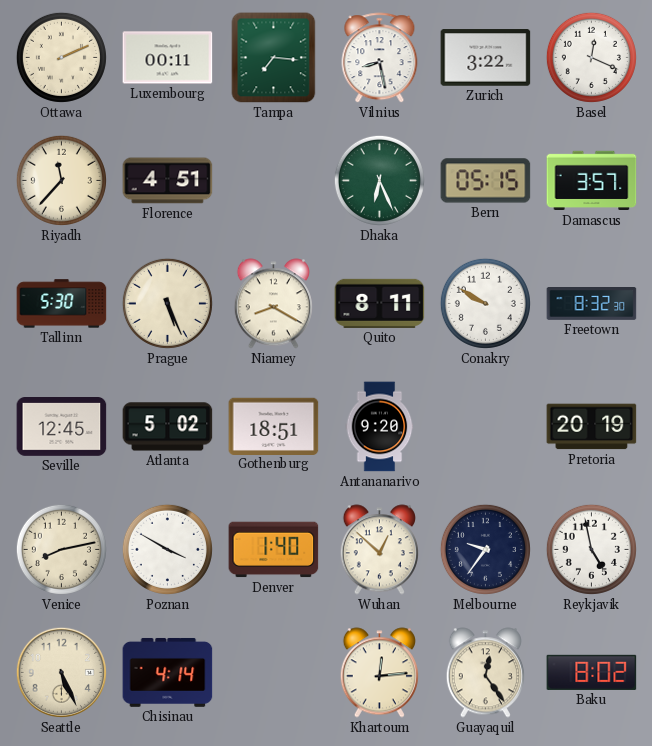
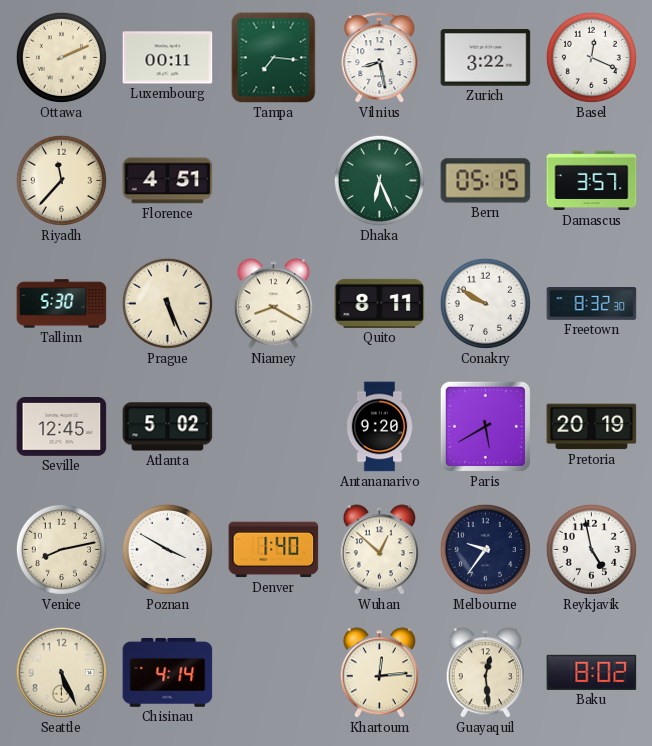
Gothenburg: 18:51 -> none (274, 426)
Paris: none -> 5:40 (485, 426)
Guayaquil: 12:24 -> 12:29 (485, 673)
